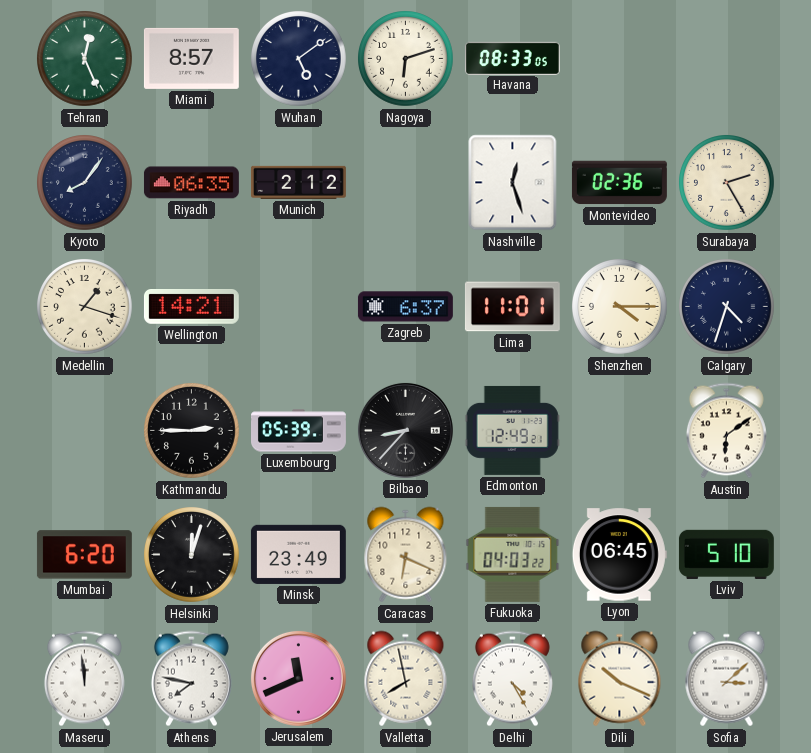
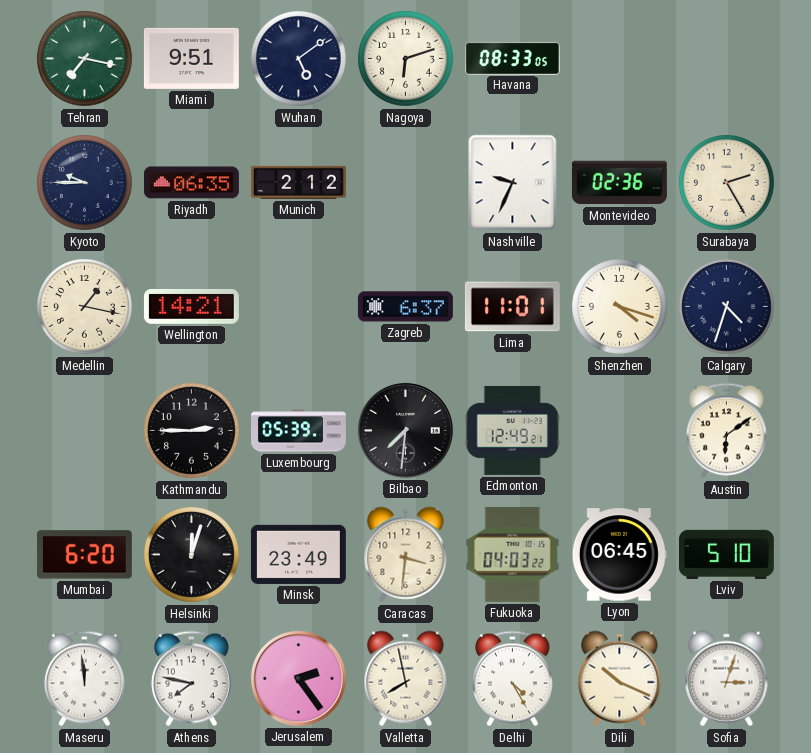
Tehran: 12:26 -> 7:17 (85, 59)
Miami: 8:57 -> 9:51 (191, 58)
Kyoto: 8:06 -> 9:45 (85, 183)
Nashville: 12:27 -> 9:34 (513, 183)
Medellin: 1:18 -> 1:17 (85, 307)
Shenzhen: 4:15 -> 4:18 (620, 307)
Bilbao: 8:37 -> 7:31 (405, 430)
Caracas: 6:19 -> 3:31 (406, 555)
Jerusalem: 11:41 -> 2:24 (298, 678)
Sofia: 3:08 -> 3:03 (727, 679)
